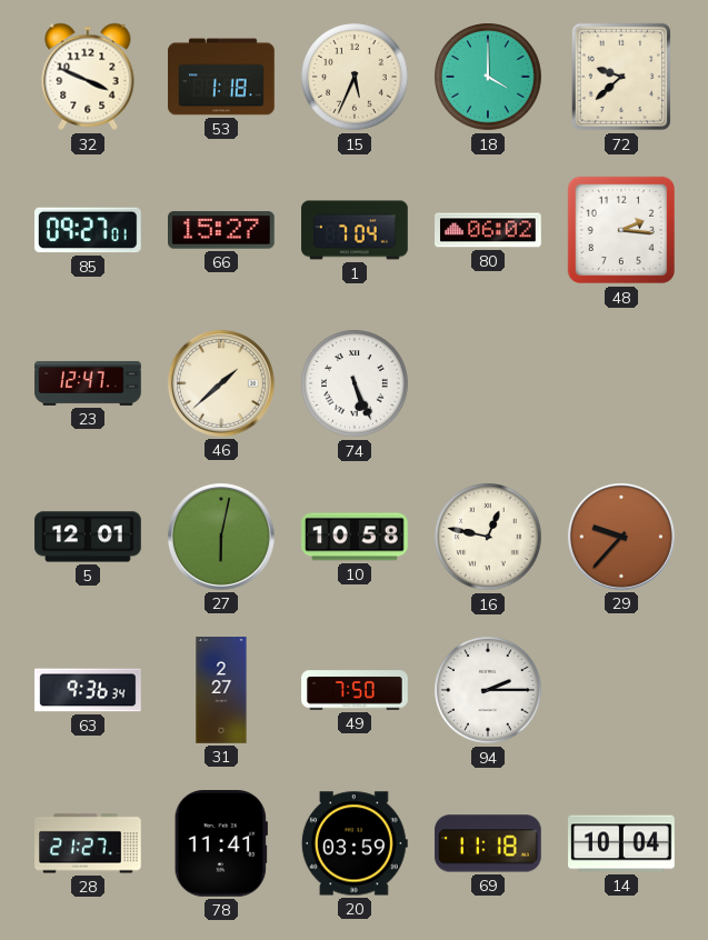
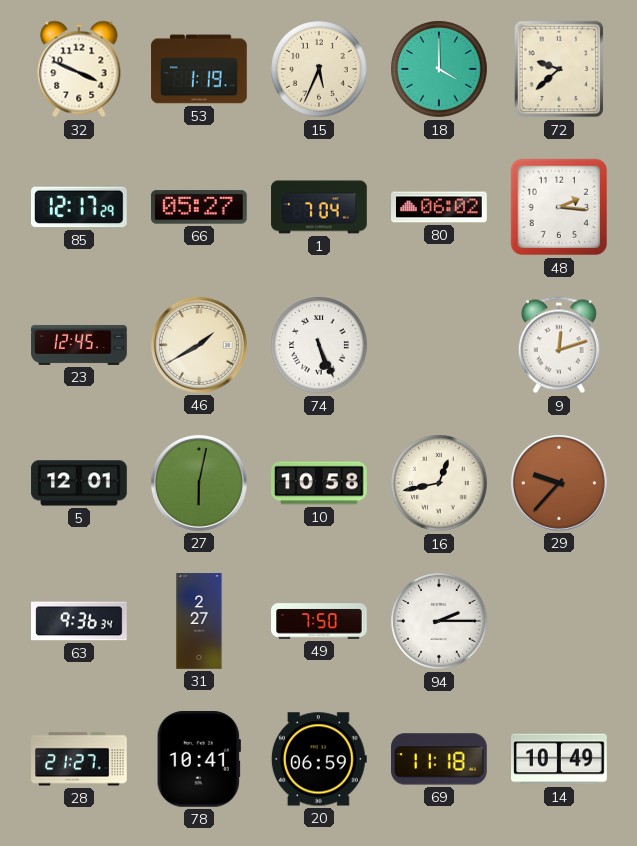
53: 1:18 -> 1:19 (199, 69)
85: 09:27 -> 12:17 (80, 207)
66: 15:27 -> 05:27 (200, 207)
23: 12:47 -> 12:45 (79, 345)
46: 1:38 -> 1:40 (199, 345)
9: none -> 12:12 (559, 345)
16: 12:47 -> 12:43 (439, 483)
78: 11:41 -> 10:41 (199, 760)
20: 03:59 -> 06:59 (319, 759)
14: 10:04 -> 10:49 (559, 759)
